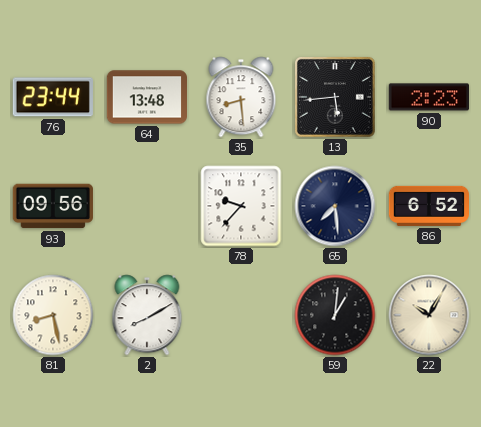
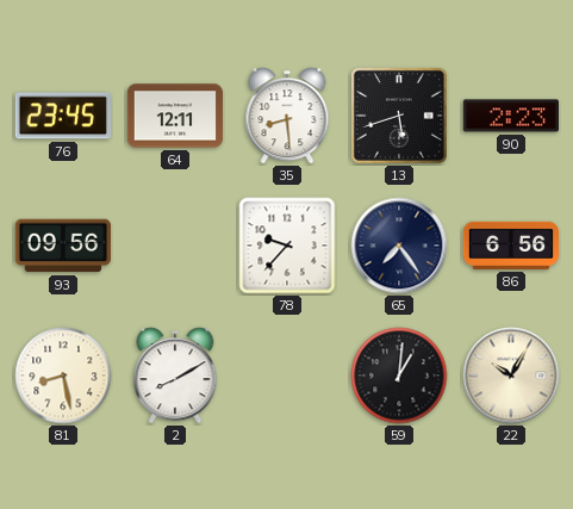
76: 23:44 -> 23:45 (63, 116)
64: 13:48 -> 12:11 (174, 116)
13: 5:44 -> 5:42 (399, 116)
65: 7:29 -> 7:24 (399, 246)
86: 6:52 -> 6:56 (511, 246)
